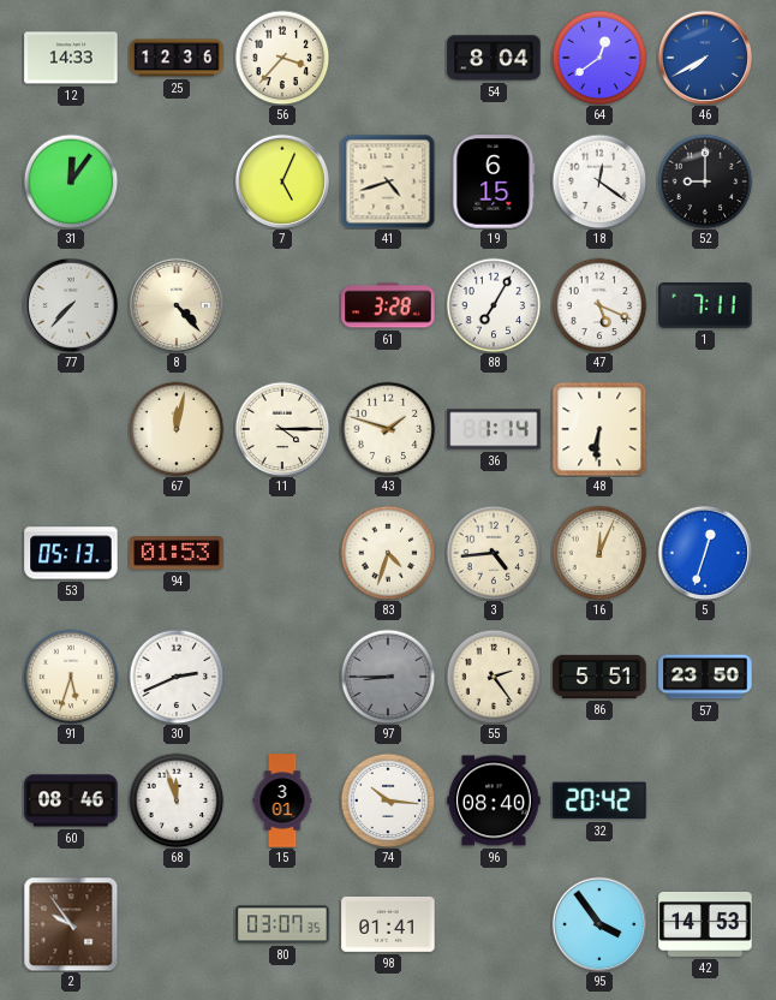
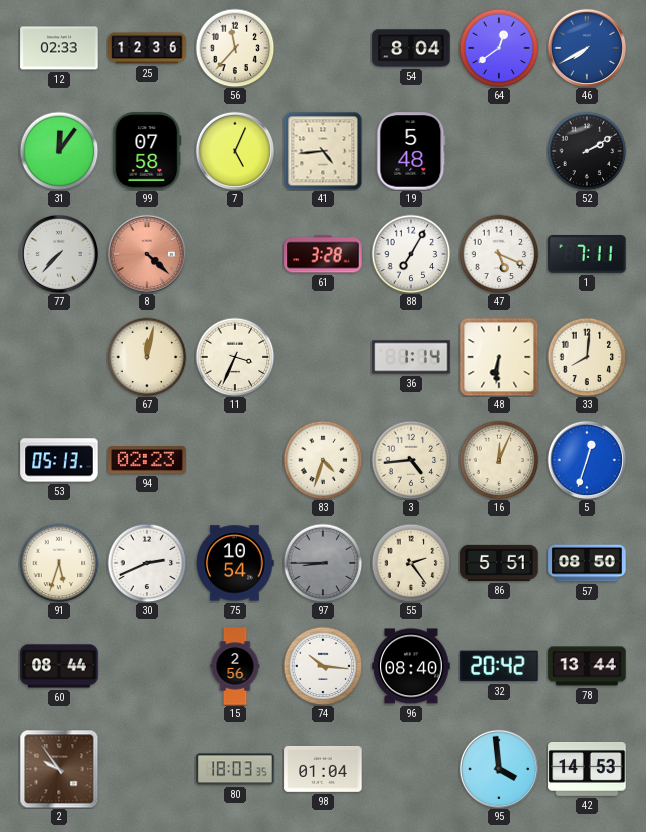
12: 14:33 -> 02:33 (59, 48)
56: 3:37 -> 11:37 (235, 48)
99: none -> 07:58 (147, 151)
41: 4:42 -> 4:44 (323, 151)
19: 6:15 -> 5:48 (411, 151)
18: 12:21 -> none (599, 181)
52: 9:00 -> 2:10 (587, 151)
8: 4:23 -> 4:22 (146, 253)
8 dial: cream -> salmon (146, 253)
11: 4:15 -> 3:34 (235, 357)
43: 1:48 -> none (388, 429)
33: none -> 8:01 (587, 357)
94: 01:53 -> 02:23 (147, 460)
75: none -> 10:54 (235, 563)
57: 23:50 -> 08:50 (587, 563)
60: 08:46 -> 08:44 (59, 666)
68: 11:57 -> none (177, 800)
15: 3:01 -> 2:56 (235, 666)
78: none -> 13:44 (587, 666)
80: 03:07 -> 18:03 (235, 769)
98: 01:41 -> 01:04 (323, 769)
95: 3:54 -> 3:59 (498, 768)
